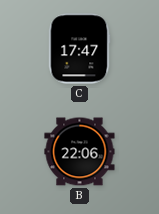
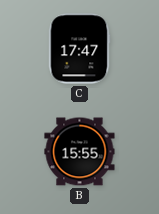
B: 22:06 -> 15:55 (80, 152)
